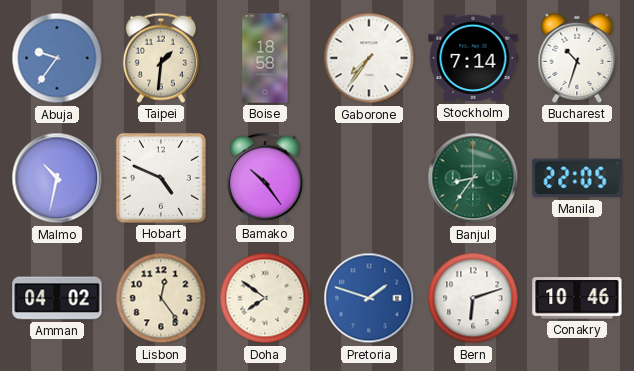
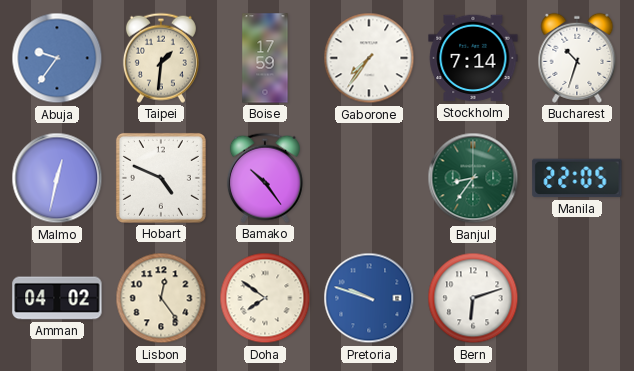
Boise: 18:58 -> 17:59 (265, 58)
Malmo: 10:32 -> 12:32 (57, 178)
Pretoria: 1:48 -> 9:48 (369, 298)
Conakry: 10:46 -> none (577, 298)
